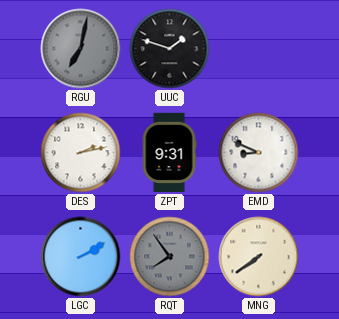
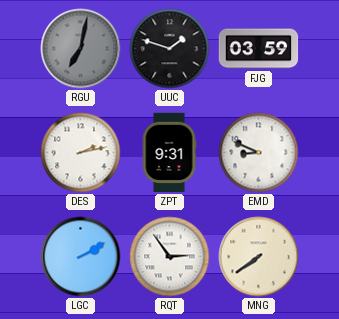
FJG: none -> 03:59 (259, 49)
RQT: 7:54 -> 2:54 (170, 257)
RQT dial: grey -> white (170, 257)
